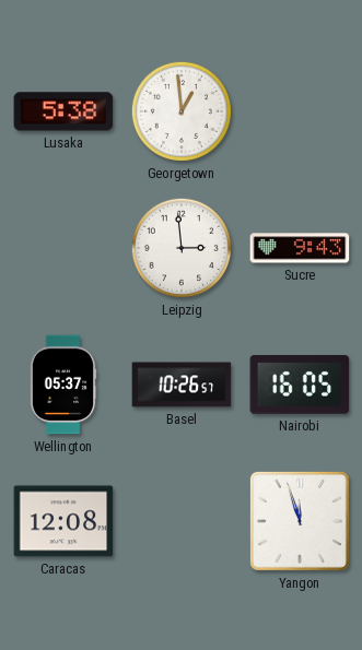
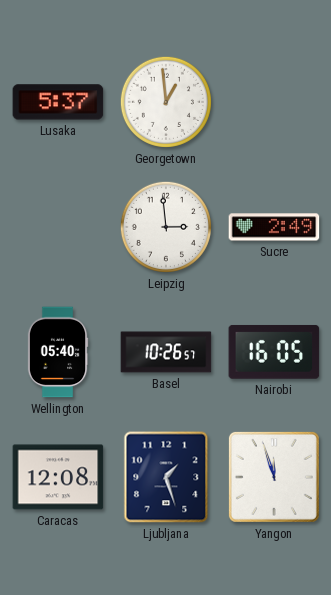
Lusaka: 5:38 -> 5:37 (58, 102)
Sucre: 9:43 -> 2:49 (274, 227)
Wellington: 05:37 -> 05:40 (58, 352)
Ljubljana: none -> 1:27 (166, 477)
